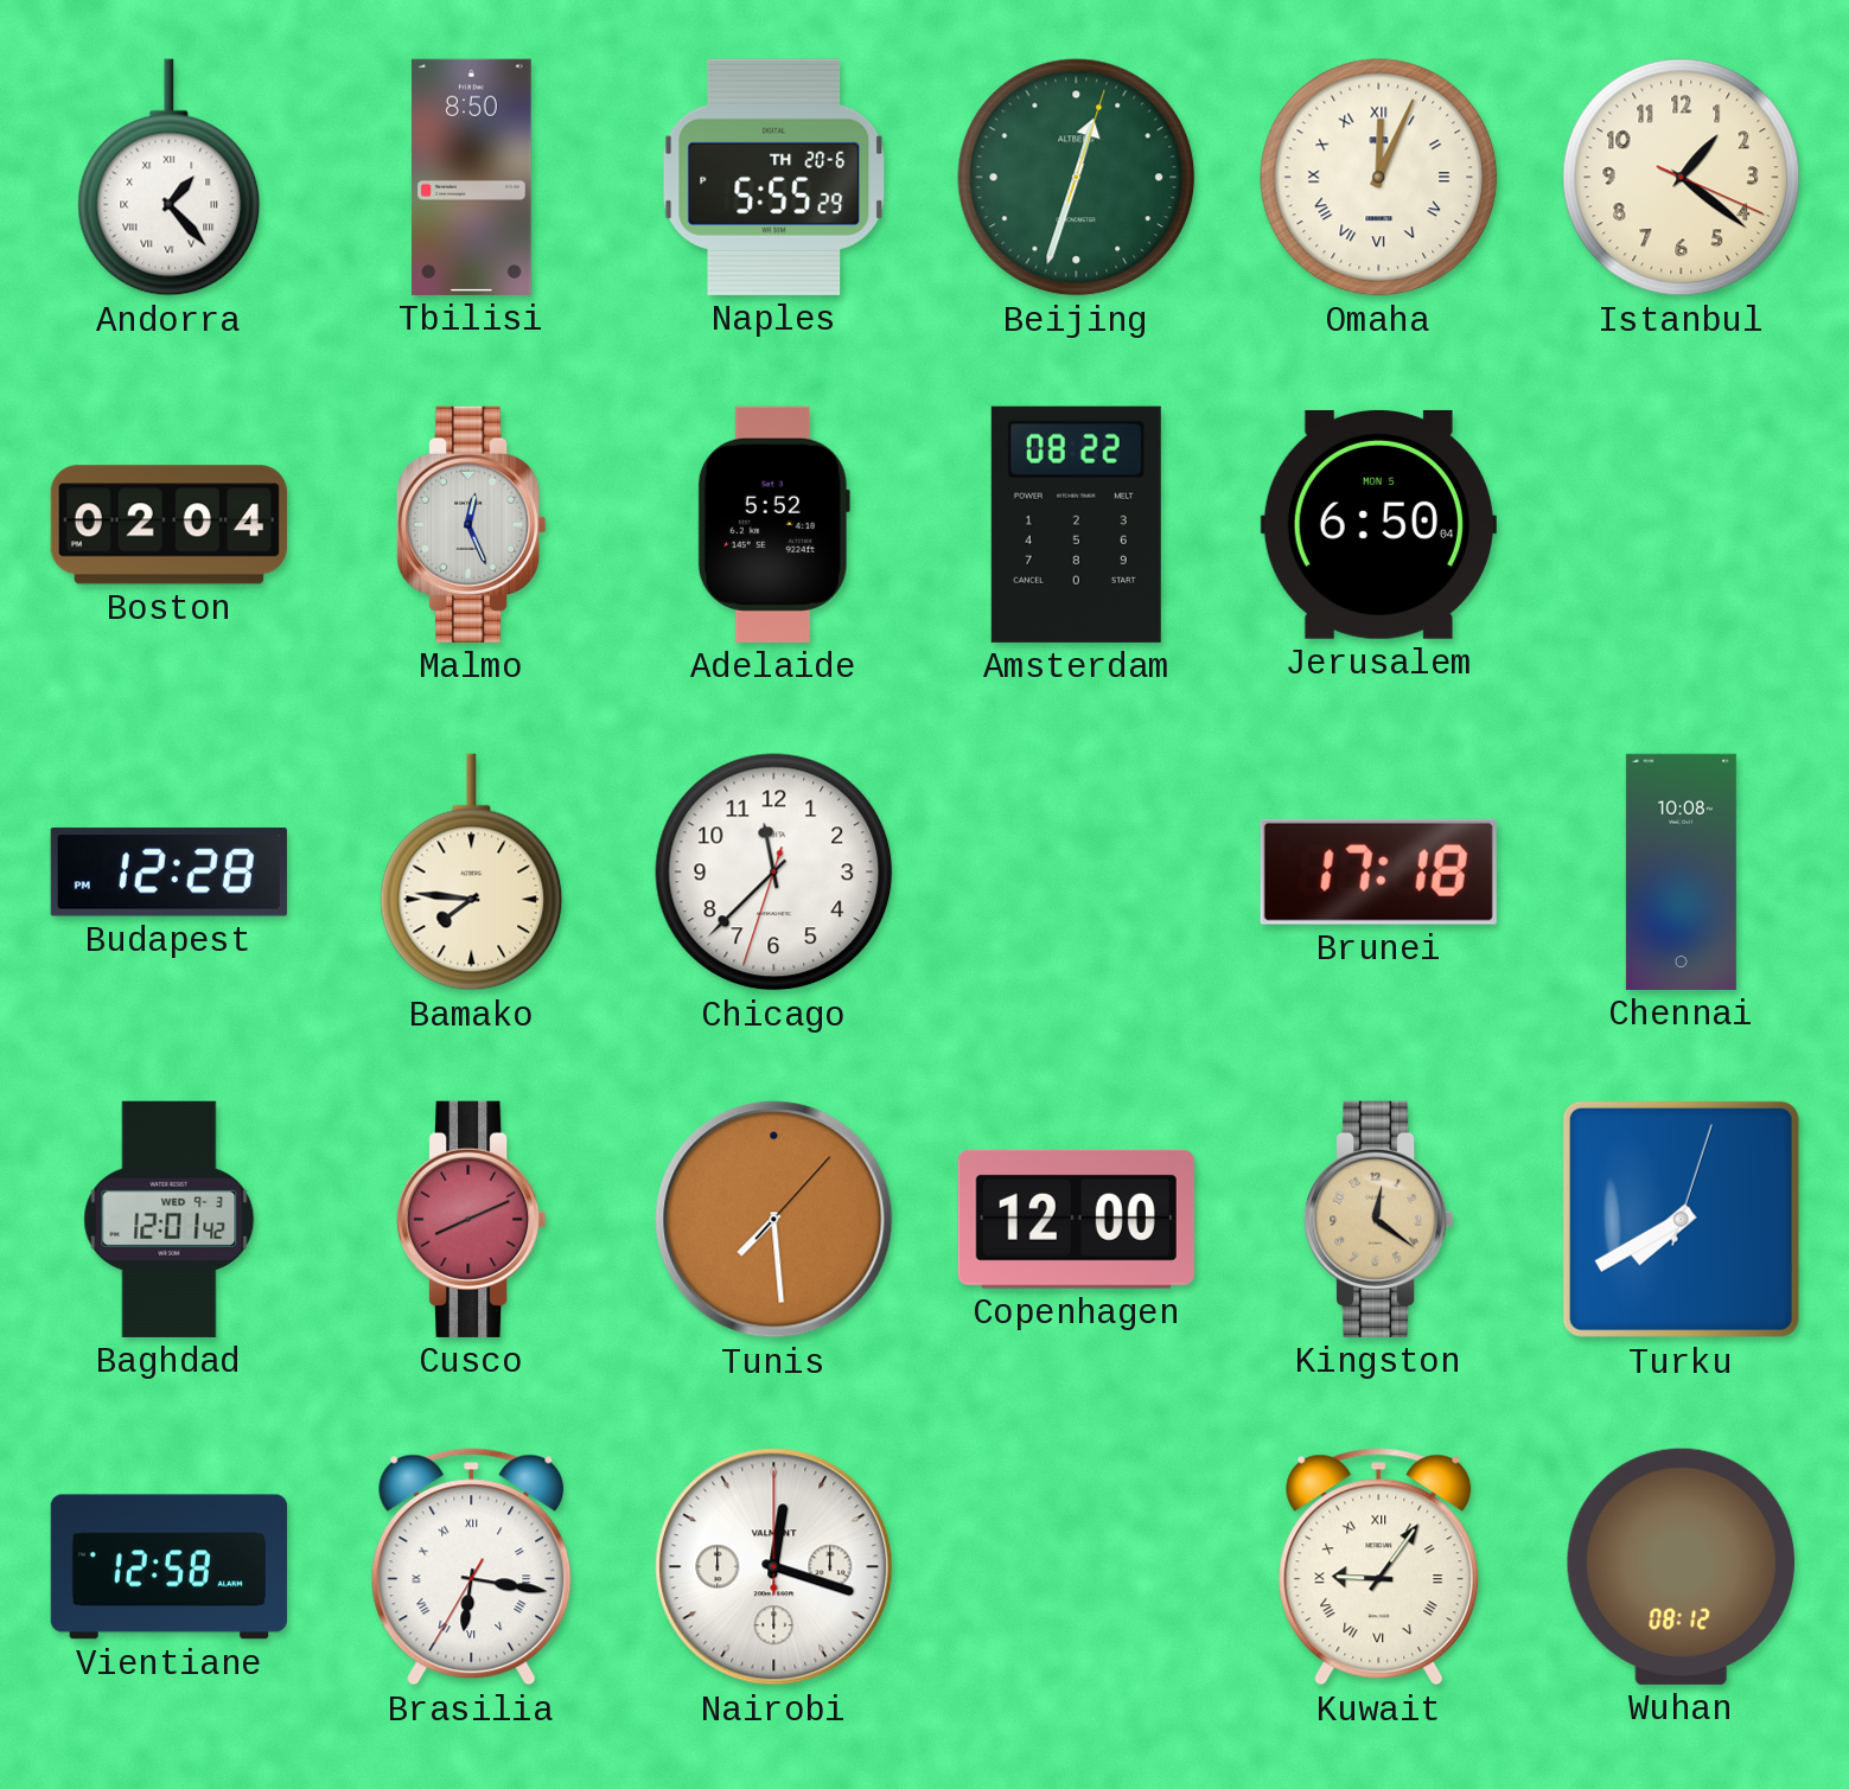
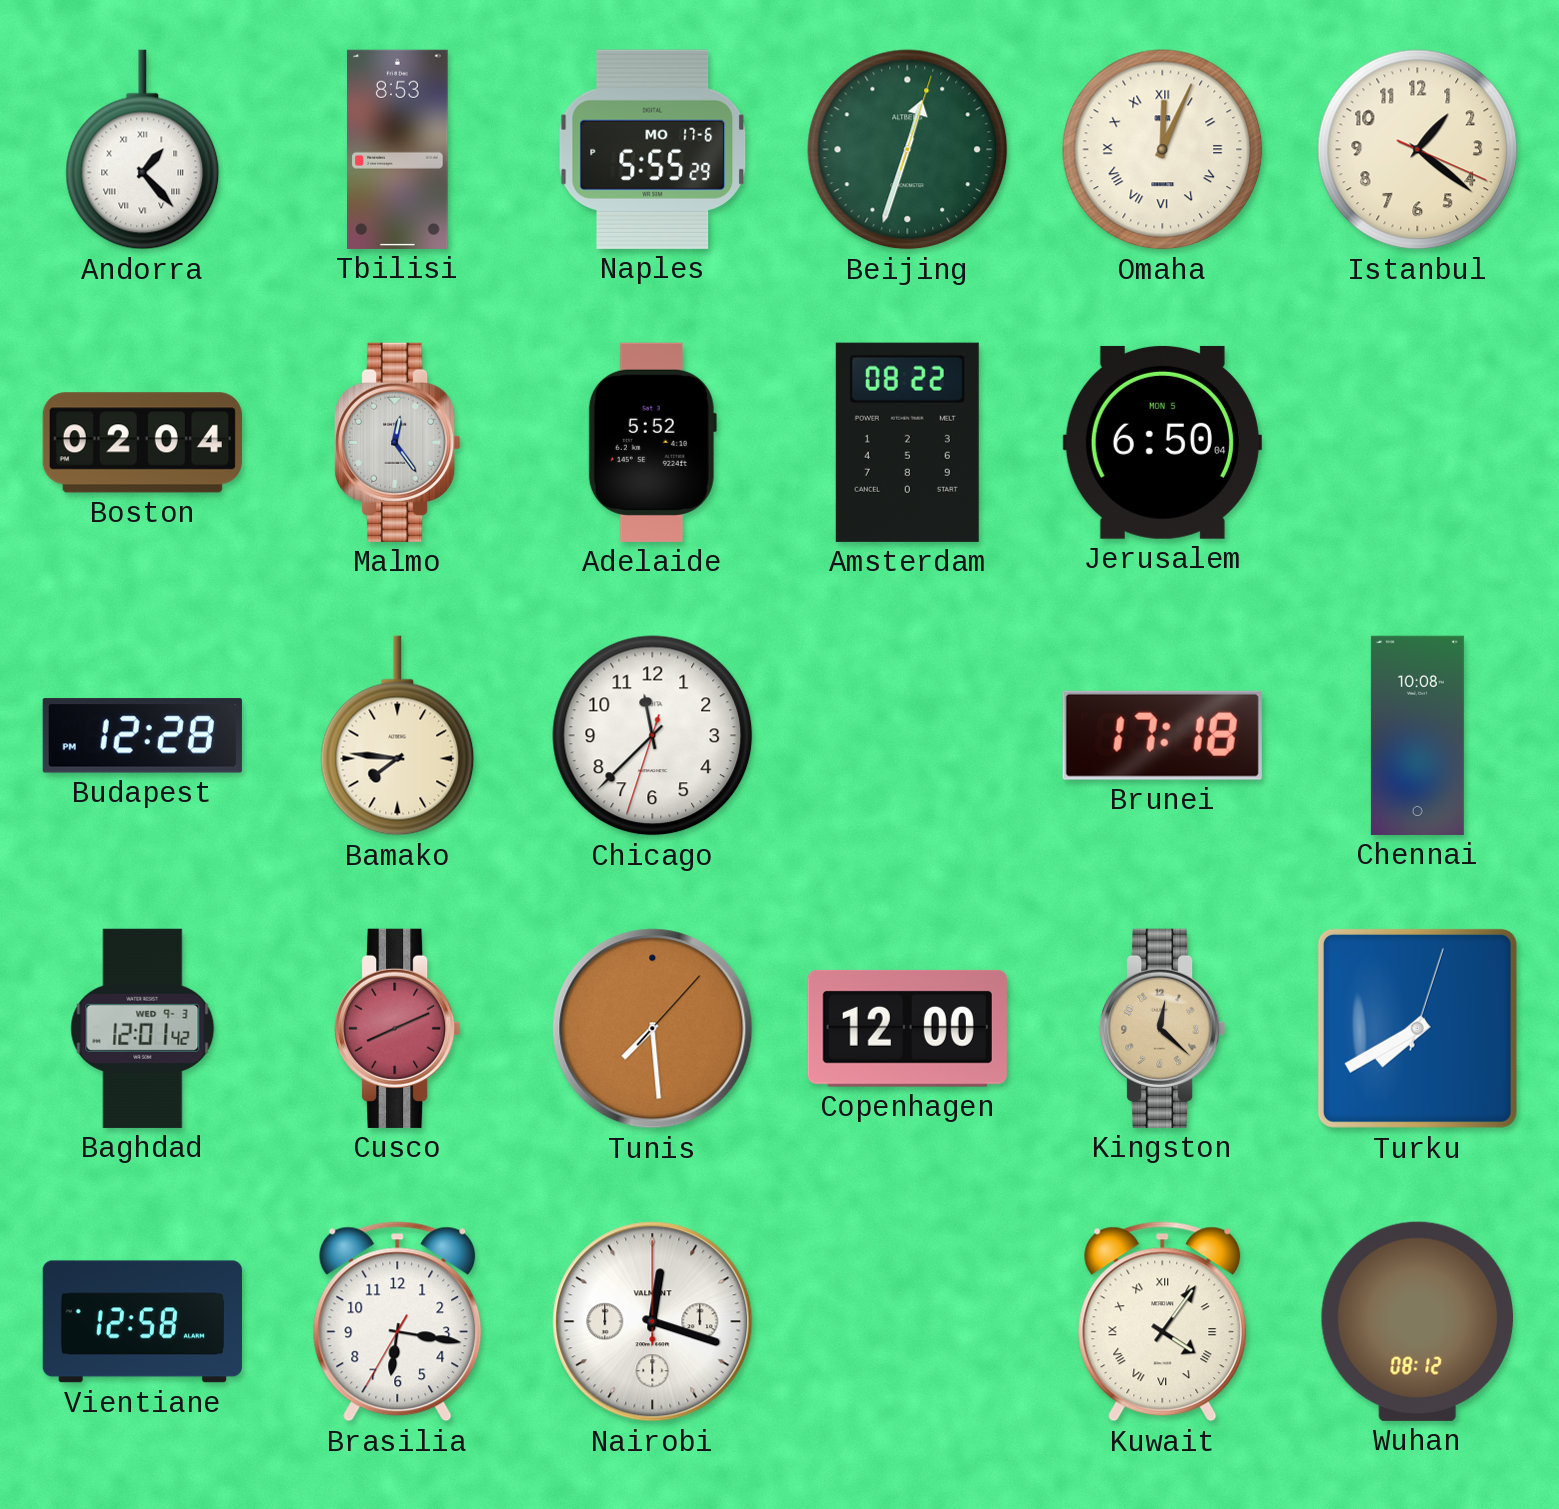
Tbilisi: 8:50 -> 8:53 (398, 149)
Naples date: TH 20-6 -> MO 17-6 (653, 149)
Malmo: 12:26 -> 12:24 (398, 442)
Kingston: 12:21 -> 12:22 (1163, 1028)
Brasilia numerals: Roman -> Arabic (398, 1322)
Kuwait: 9:06 -> 4:06 (1163, 1322)
